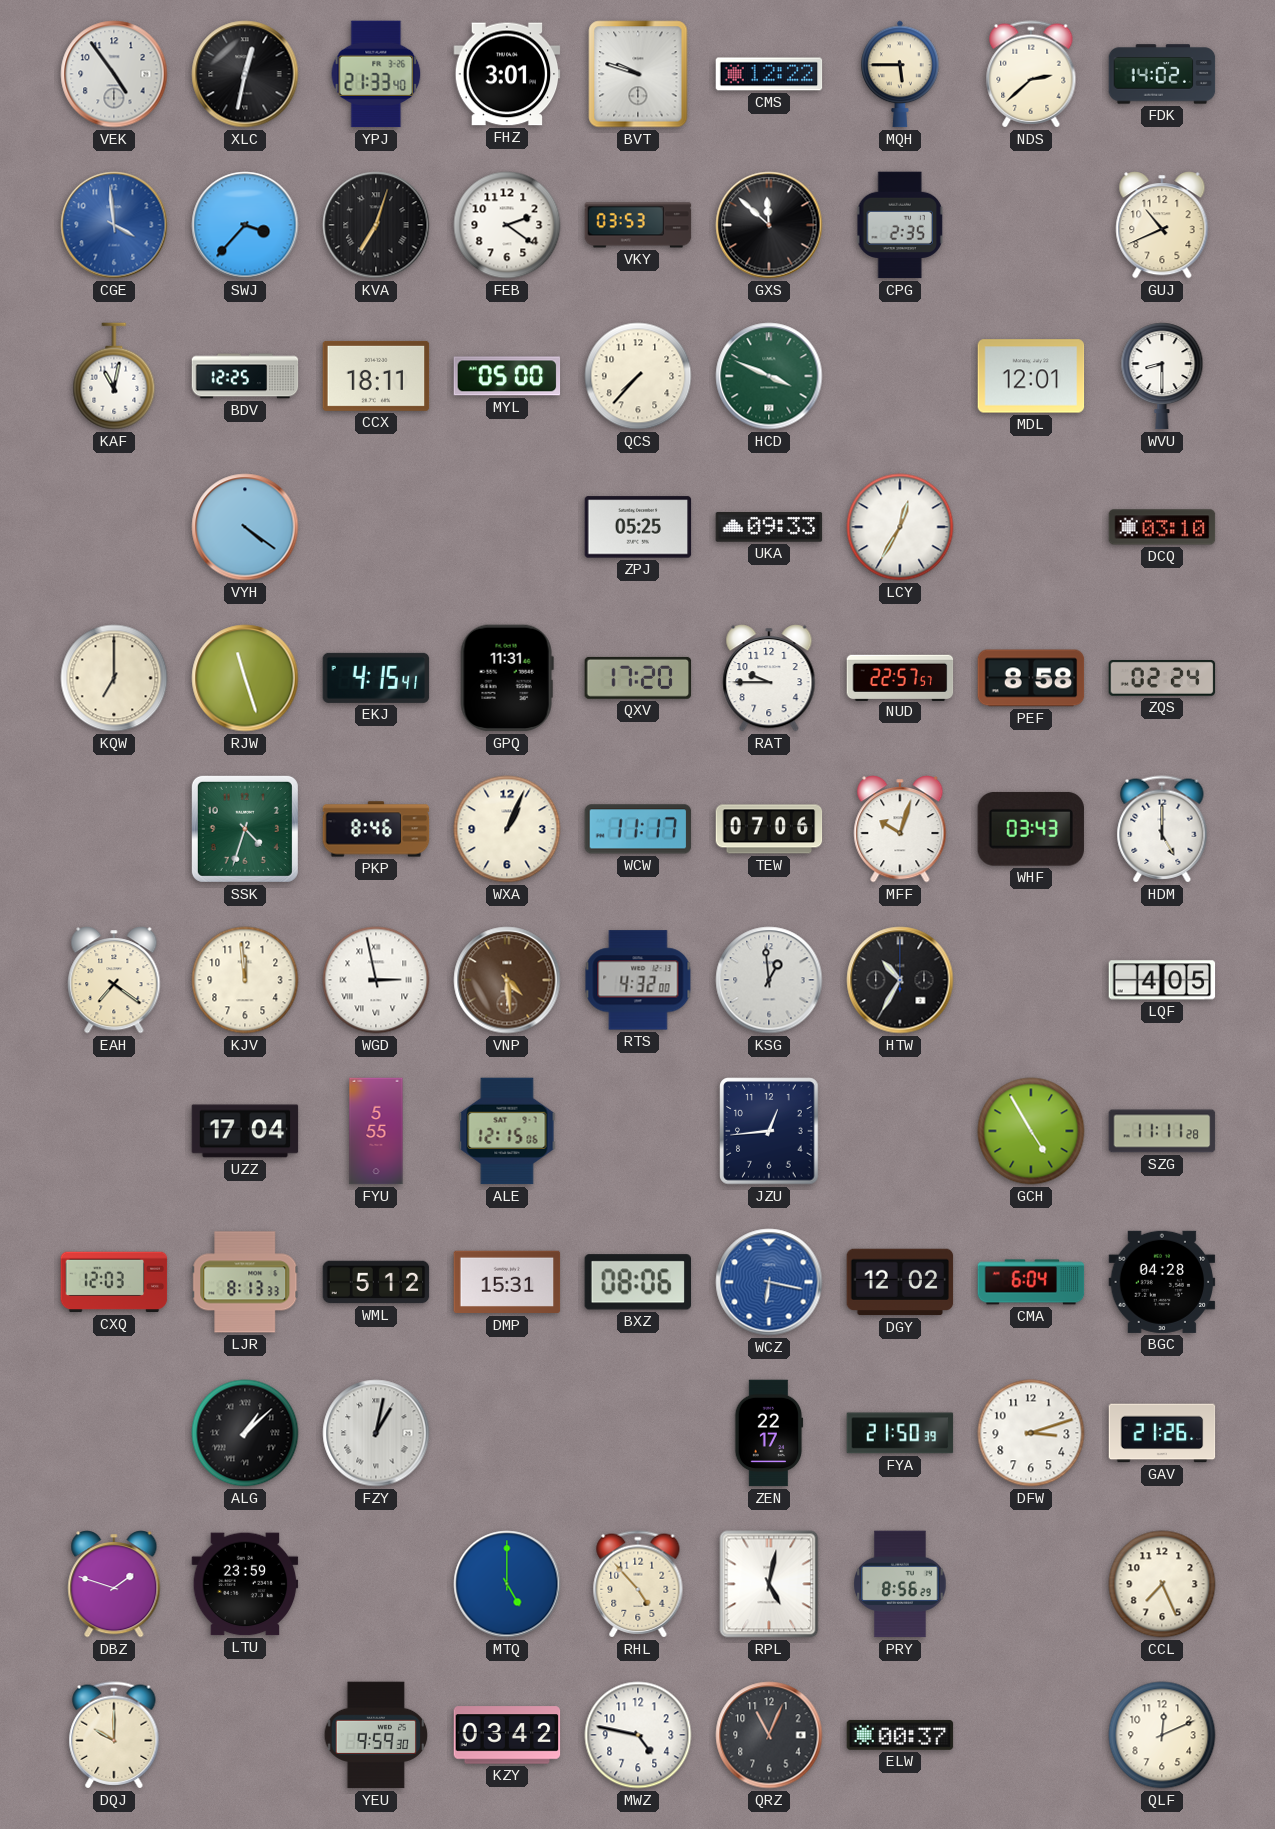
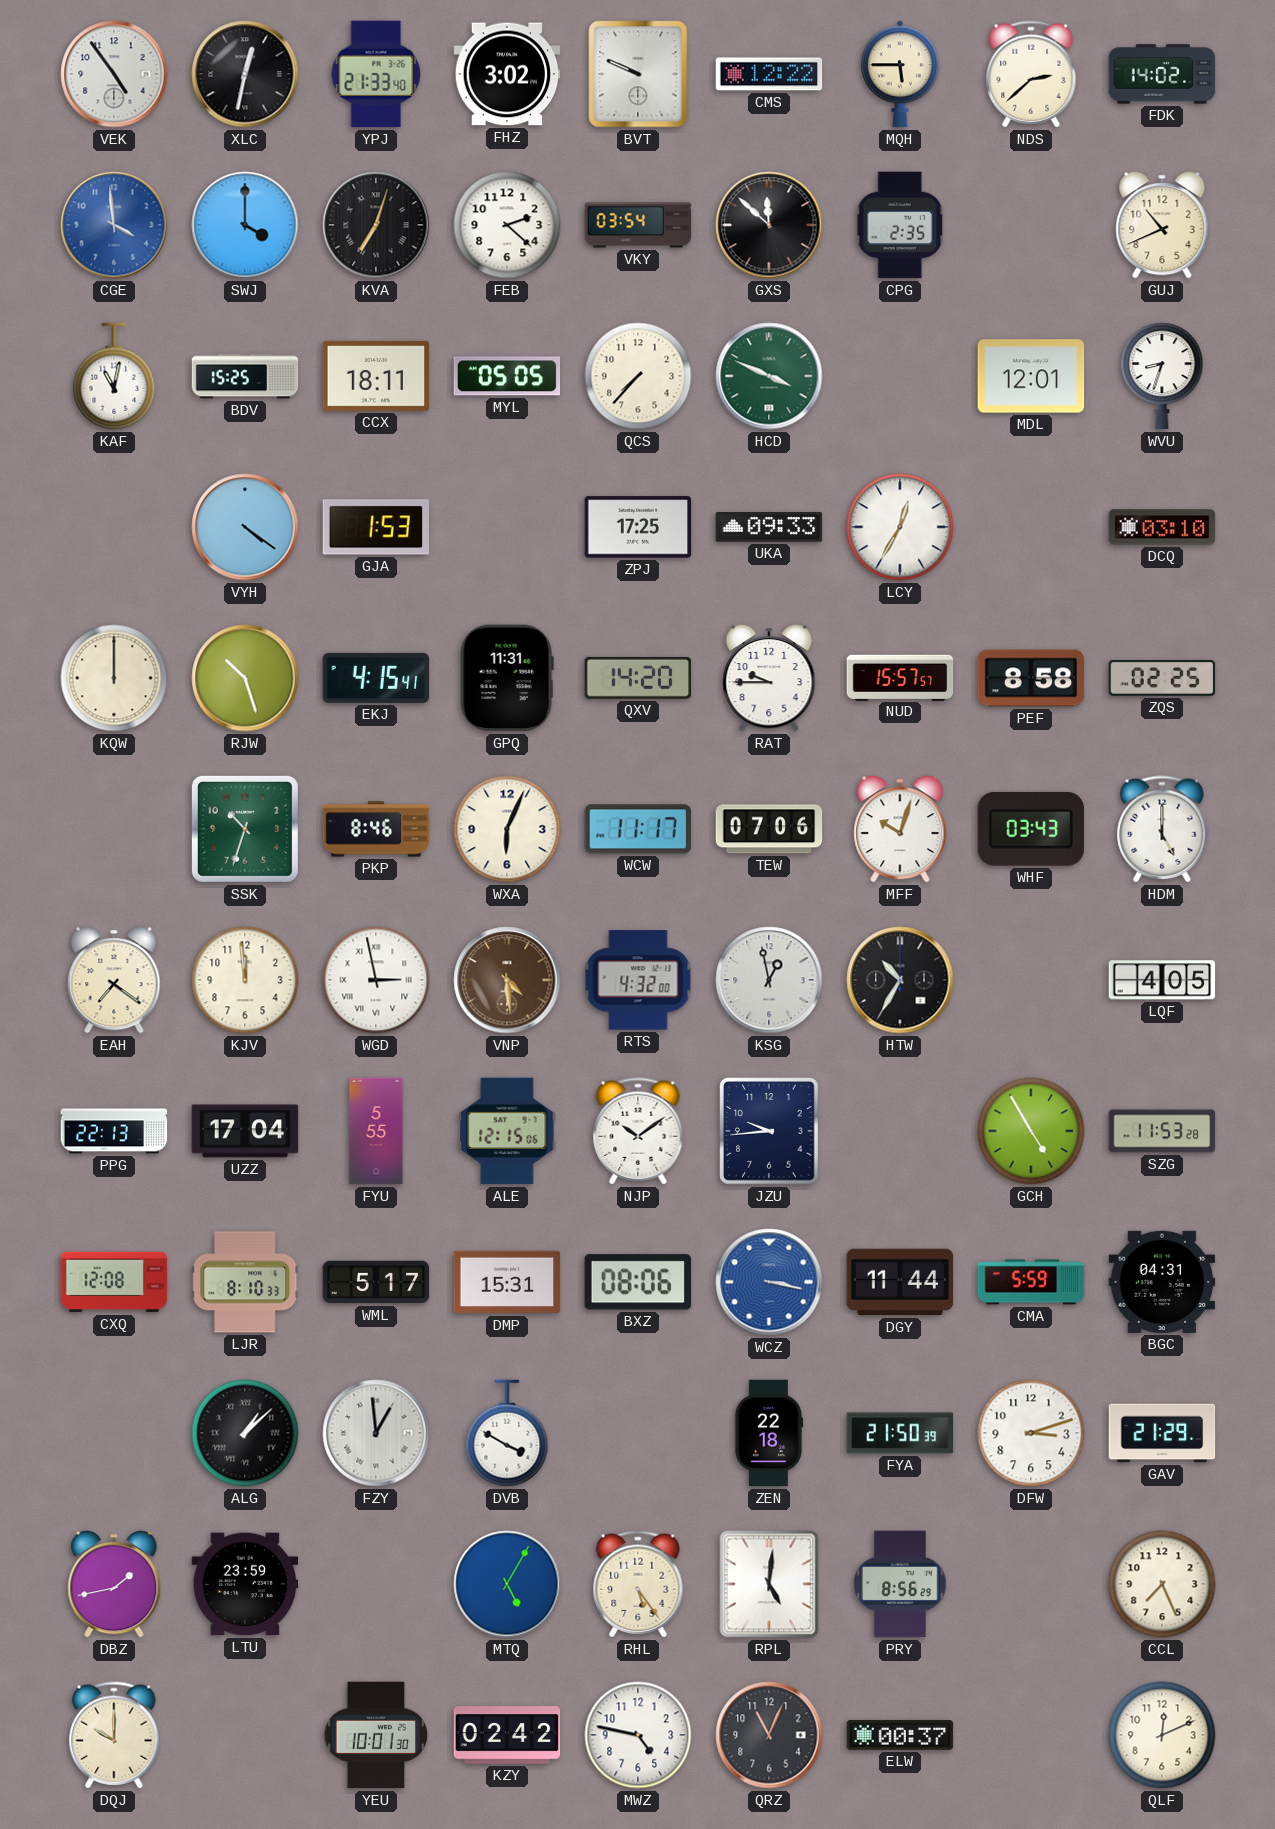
FHZ: 3:01 -> 3:02 (507, 74)
BVT: 9:48 -> 9:49 (638, 74)
SWJ: 3:37 -> 4:00 (245, 225)
FEB: 2:21 -> 2:22 (507, 225)
VKY: 03:53 -> 03:54 (638, 225)
BDV: 12:25 -> 15:25 (245, 376)
MYL: 05:00 -> 05:05 (507, 376)
WVU: 8:30 -> 8:33 (1162, 376)
GJA: none -> 1:53 (376, 527)
ZPJ: 05:25 -> 17:25 (638, 527)
KQW: 7:00 -> 12:00 (114, 678)
RJW: 11:27 -> 10:27 (245, 678)
QXV: 17:20 -> 14:20 (638, 678)
NUD: 22:57 -> 15:57 (900, 677)
ZQS: 02:24 -> 02:25 (1162, 679)
SSK: 4:33 -> 10:33 (245, 829)
WXA: 1:04 -> 6:04 (507, 829)
KSG: 12:59 -> 12:58 (769, 980)
PPG: none -> 22:13 (114, 1131)
NJP: none -> 10:09 (638, 1131)
JZU: 12:44 -> 9:44 (769, 1131)
SZG: 11:11 -> 11:53 (1162, 1131)
CXQ: 12:03 -> 12:08 (114, 1282)
LJR: 8:13 -> 8:10 (245, 1282)
WML: 5:12 -> 5:17 (376, 1282)
WCZ: 6:17 -> 3:17 (769, 1282)
DGY: 12:02 -> 11:44 (900, 1282)
CMA: 6:04 -> 5:59 (1031, 1282)
BGC: 04:28 -> 04:31 (1162, 1282)
FZY: 1:02 -> 12:59 (376, 1433)
DVB: none -> 3:50 (507, 1433)
ZEN: 22:17 -> 22:18 (769, 1433)
GAV: 21:26 -> 21:29 (1162, 1433)
DBZ: 1:48 -> 1:43 (114, 1584)
MTQ: 5:00 -> 5:05 (507, 1584)
RHL: 4:53 -> 5:24 (638, 1584)
RPL: 5:02 -> 5:01 (769, 1584)
YEU: 9:59 -> 10:01 (376, 1735)
KZY: 03:42 -> 02:42 (507, 1735)
